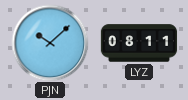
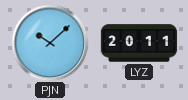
LYZ: 08:11 -> 20:11 (139, 43)
